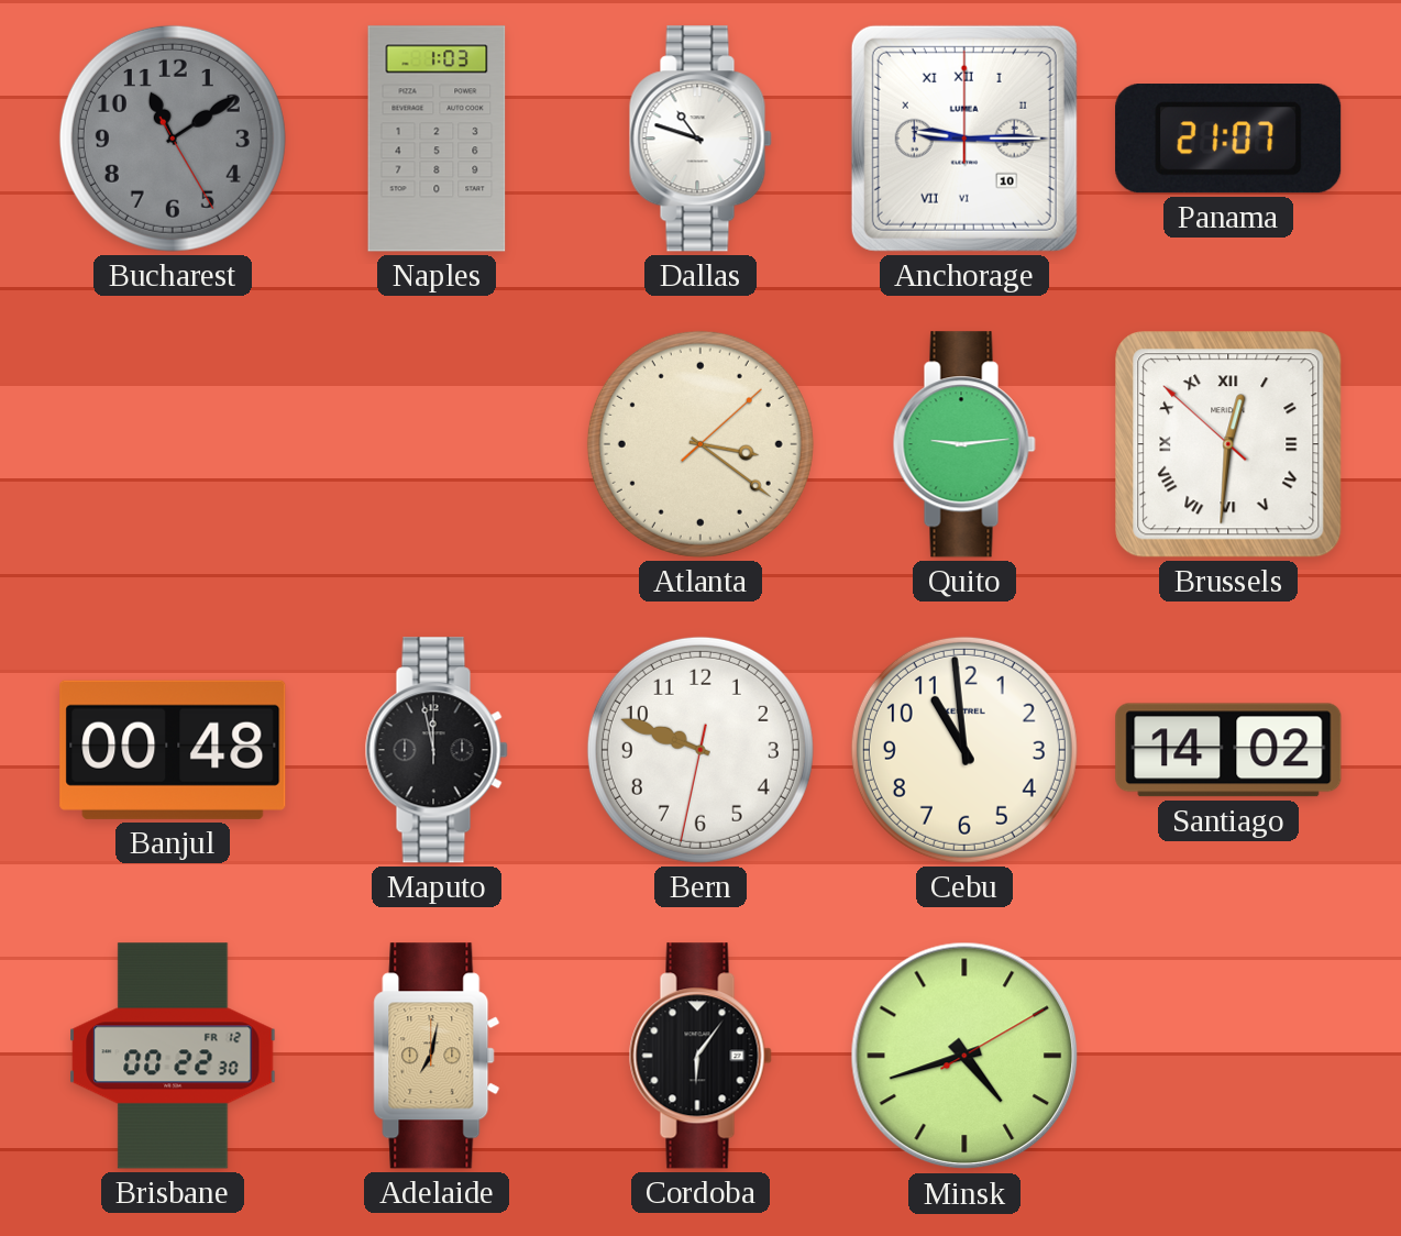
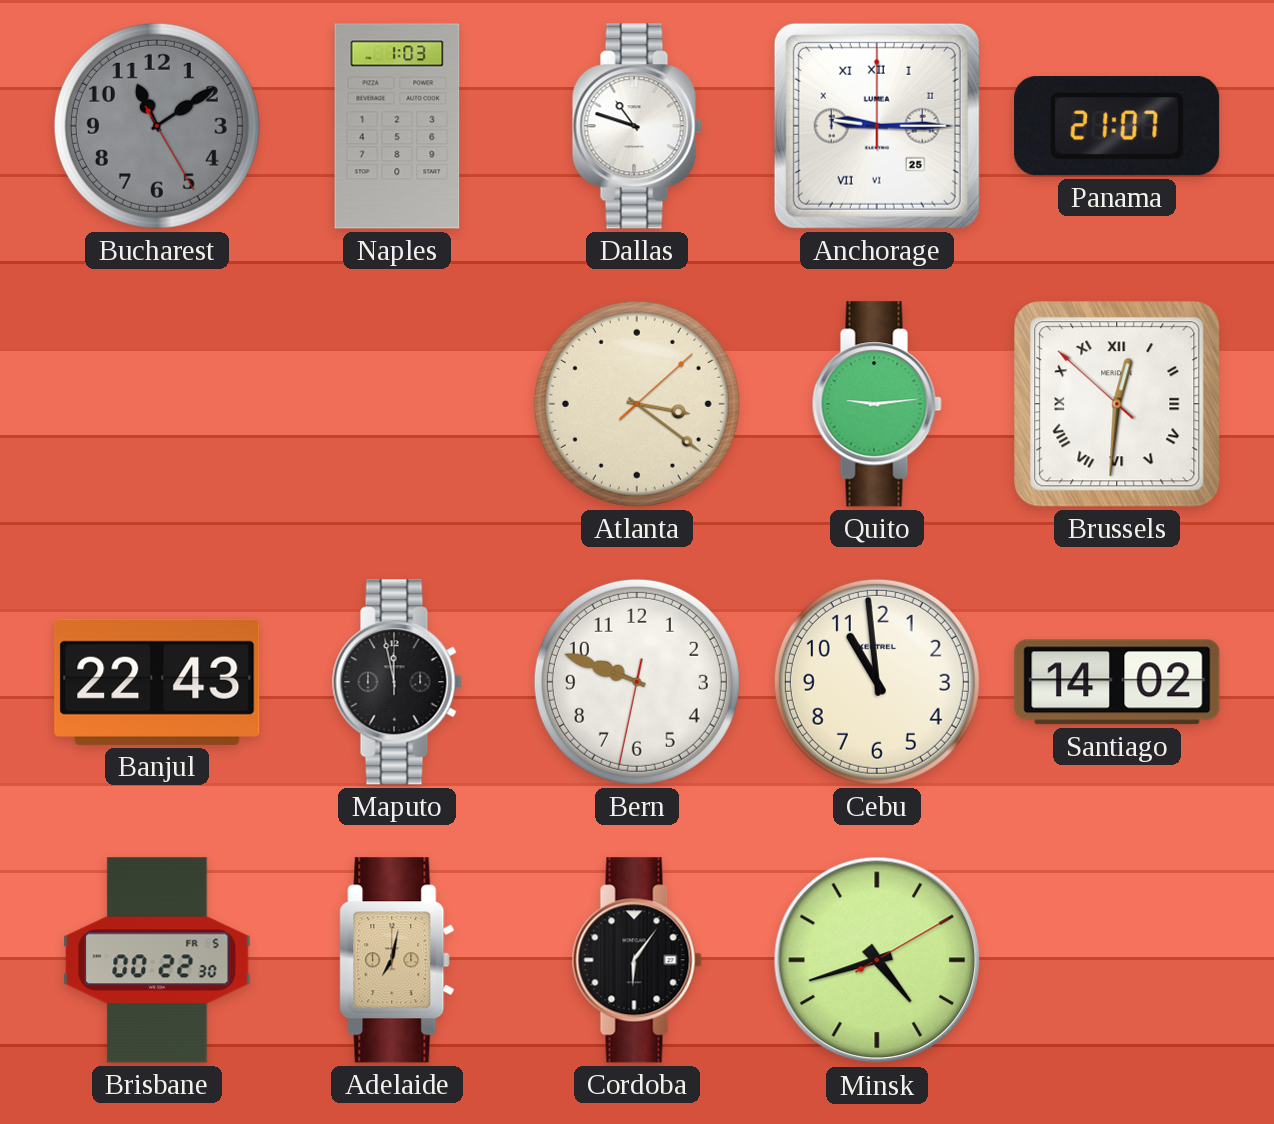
Anchorage date: 10 -> 25 (877, 126)
Banjul: 00:48 -> 22:43 (157, 682)
Brisbane date: FR 12 -> FR 5 (157, 960)
